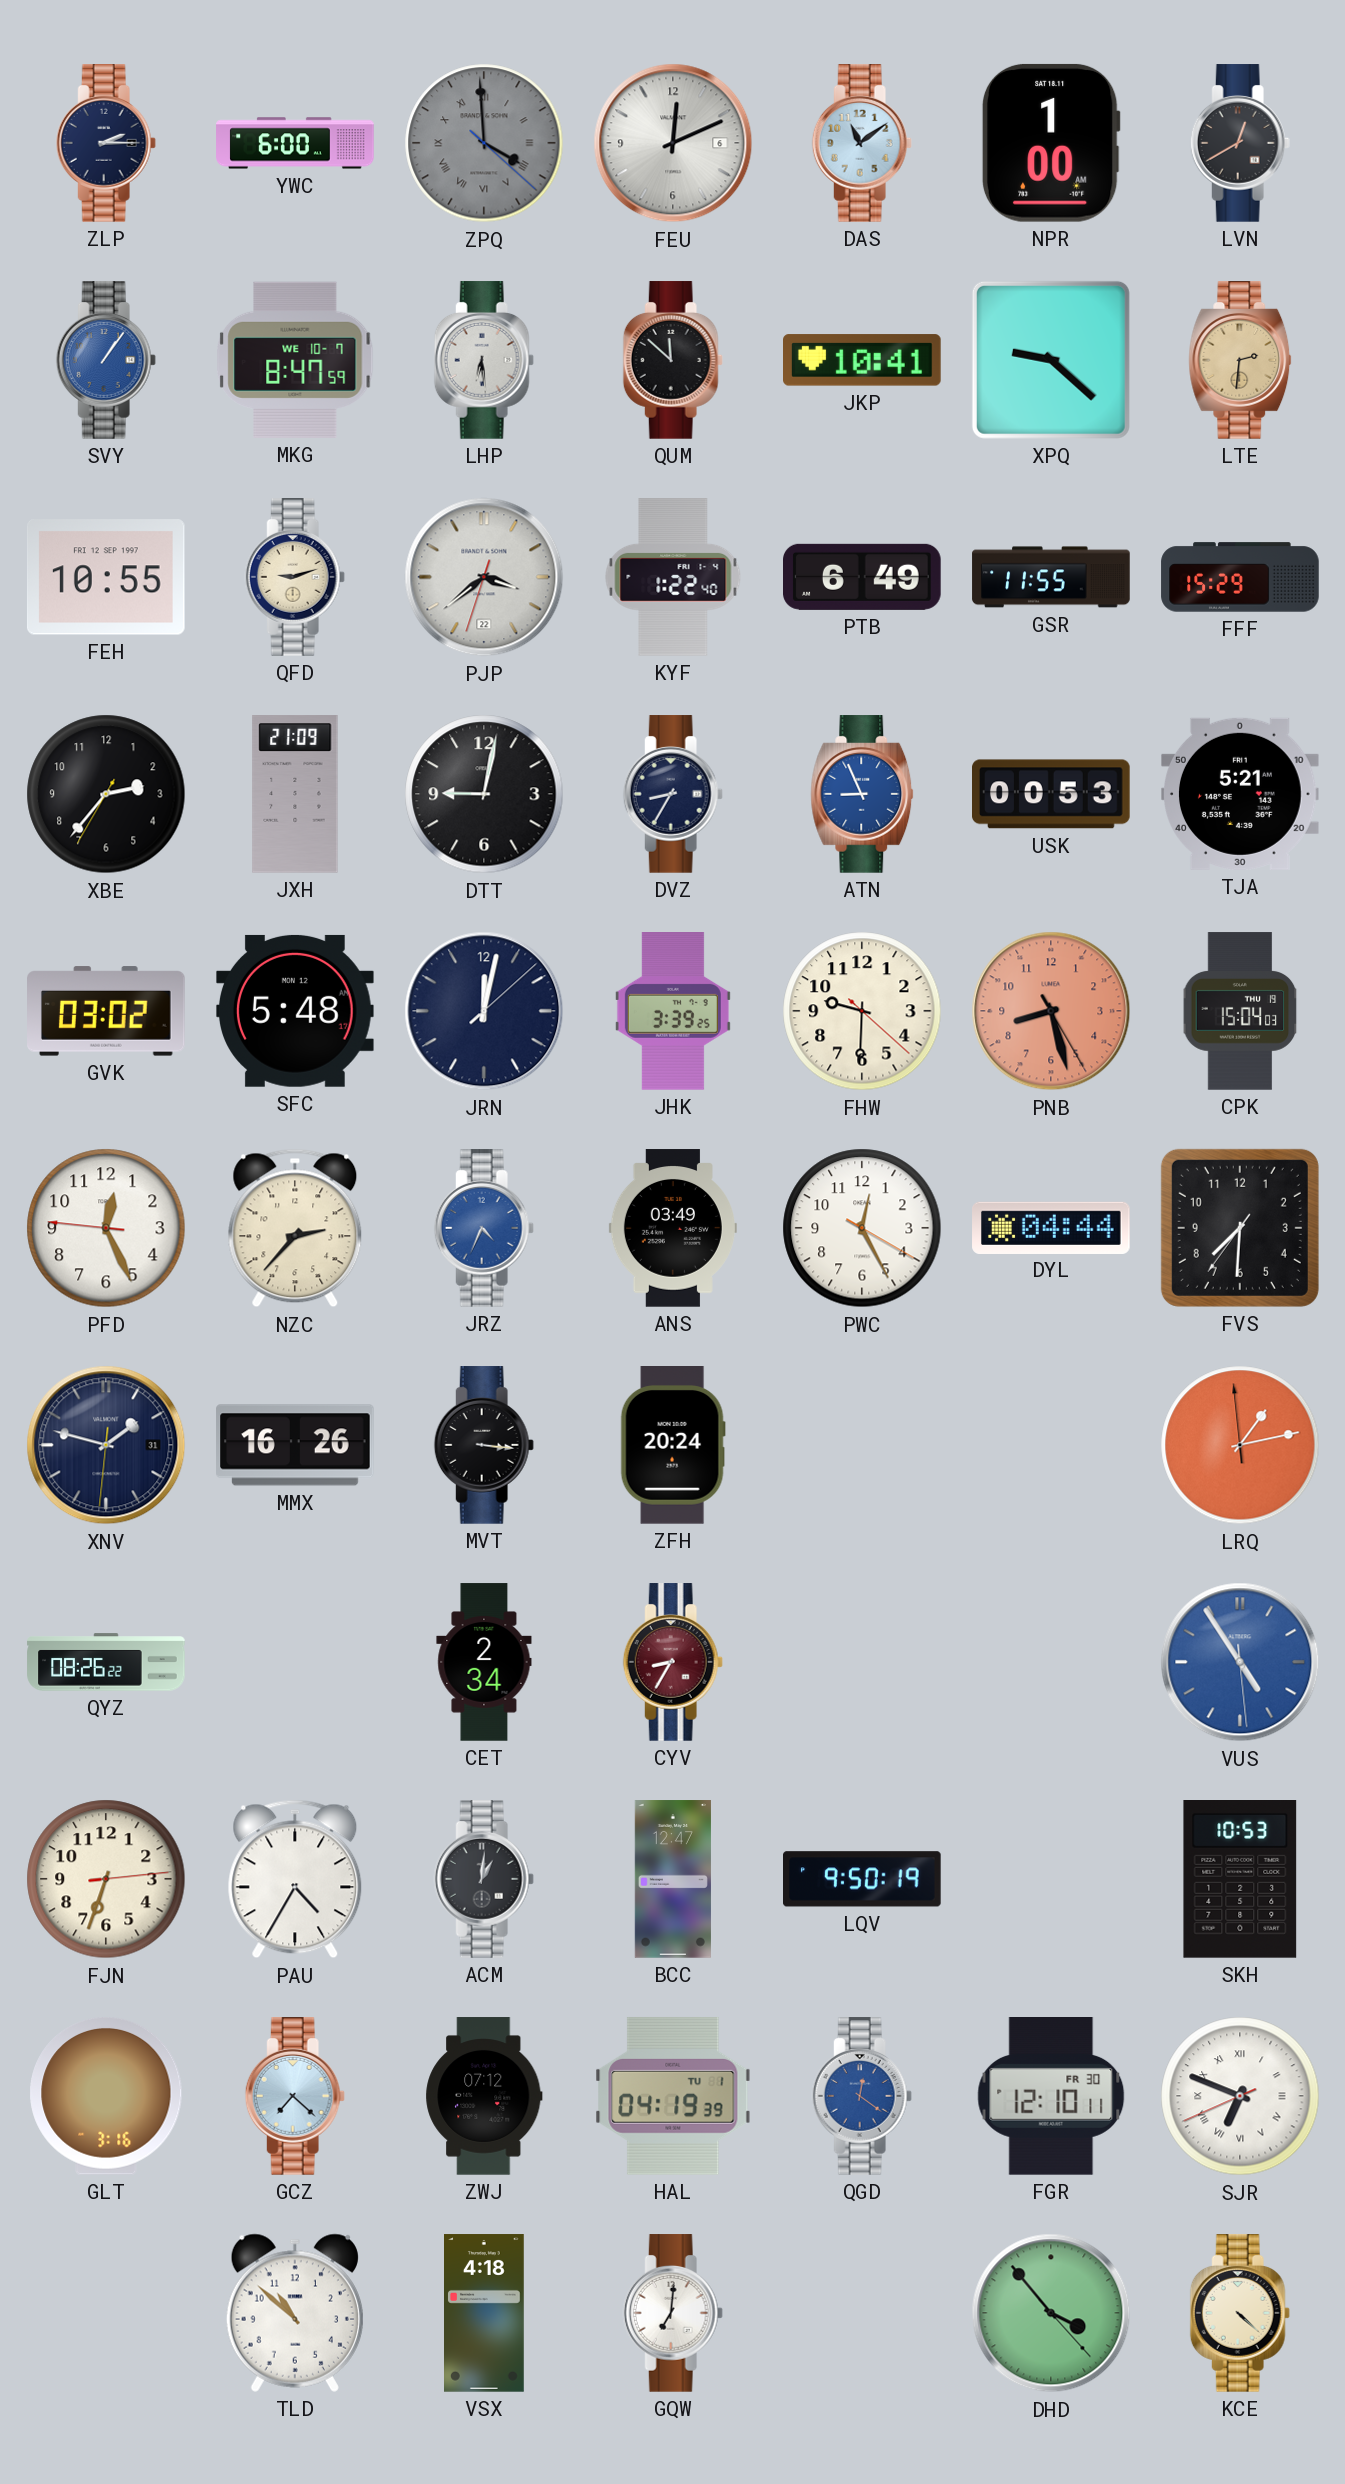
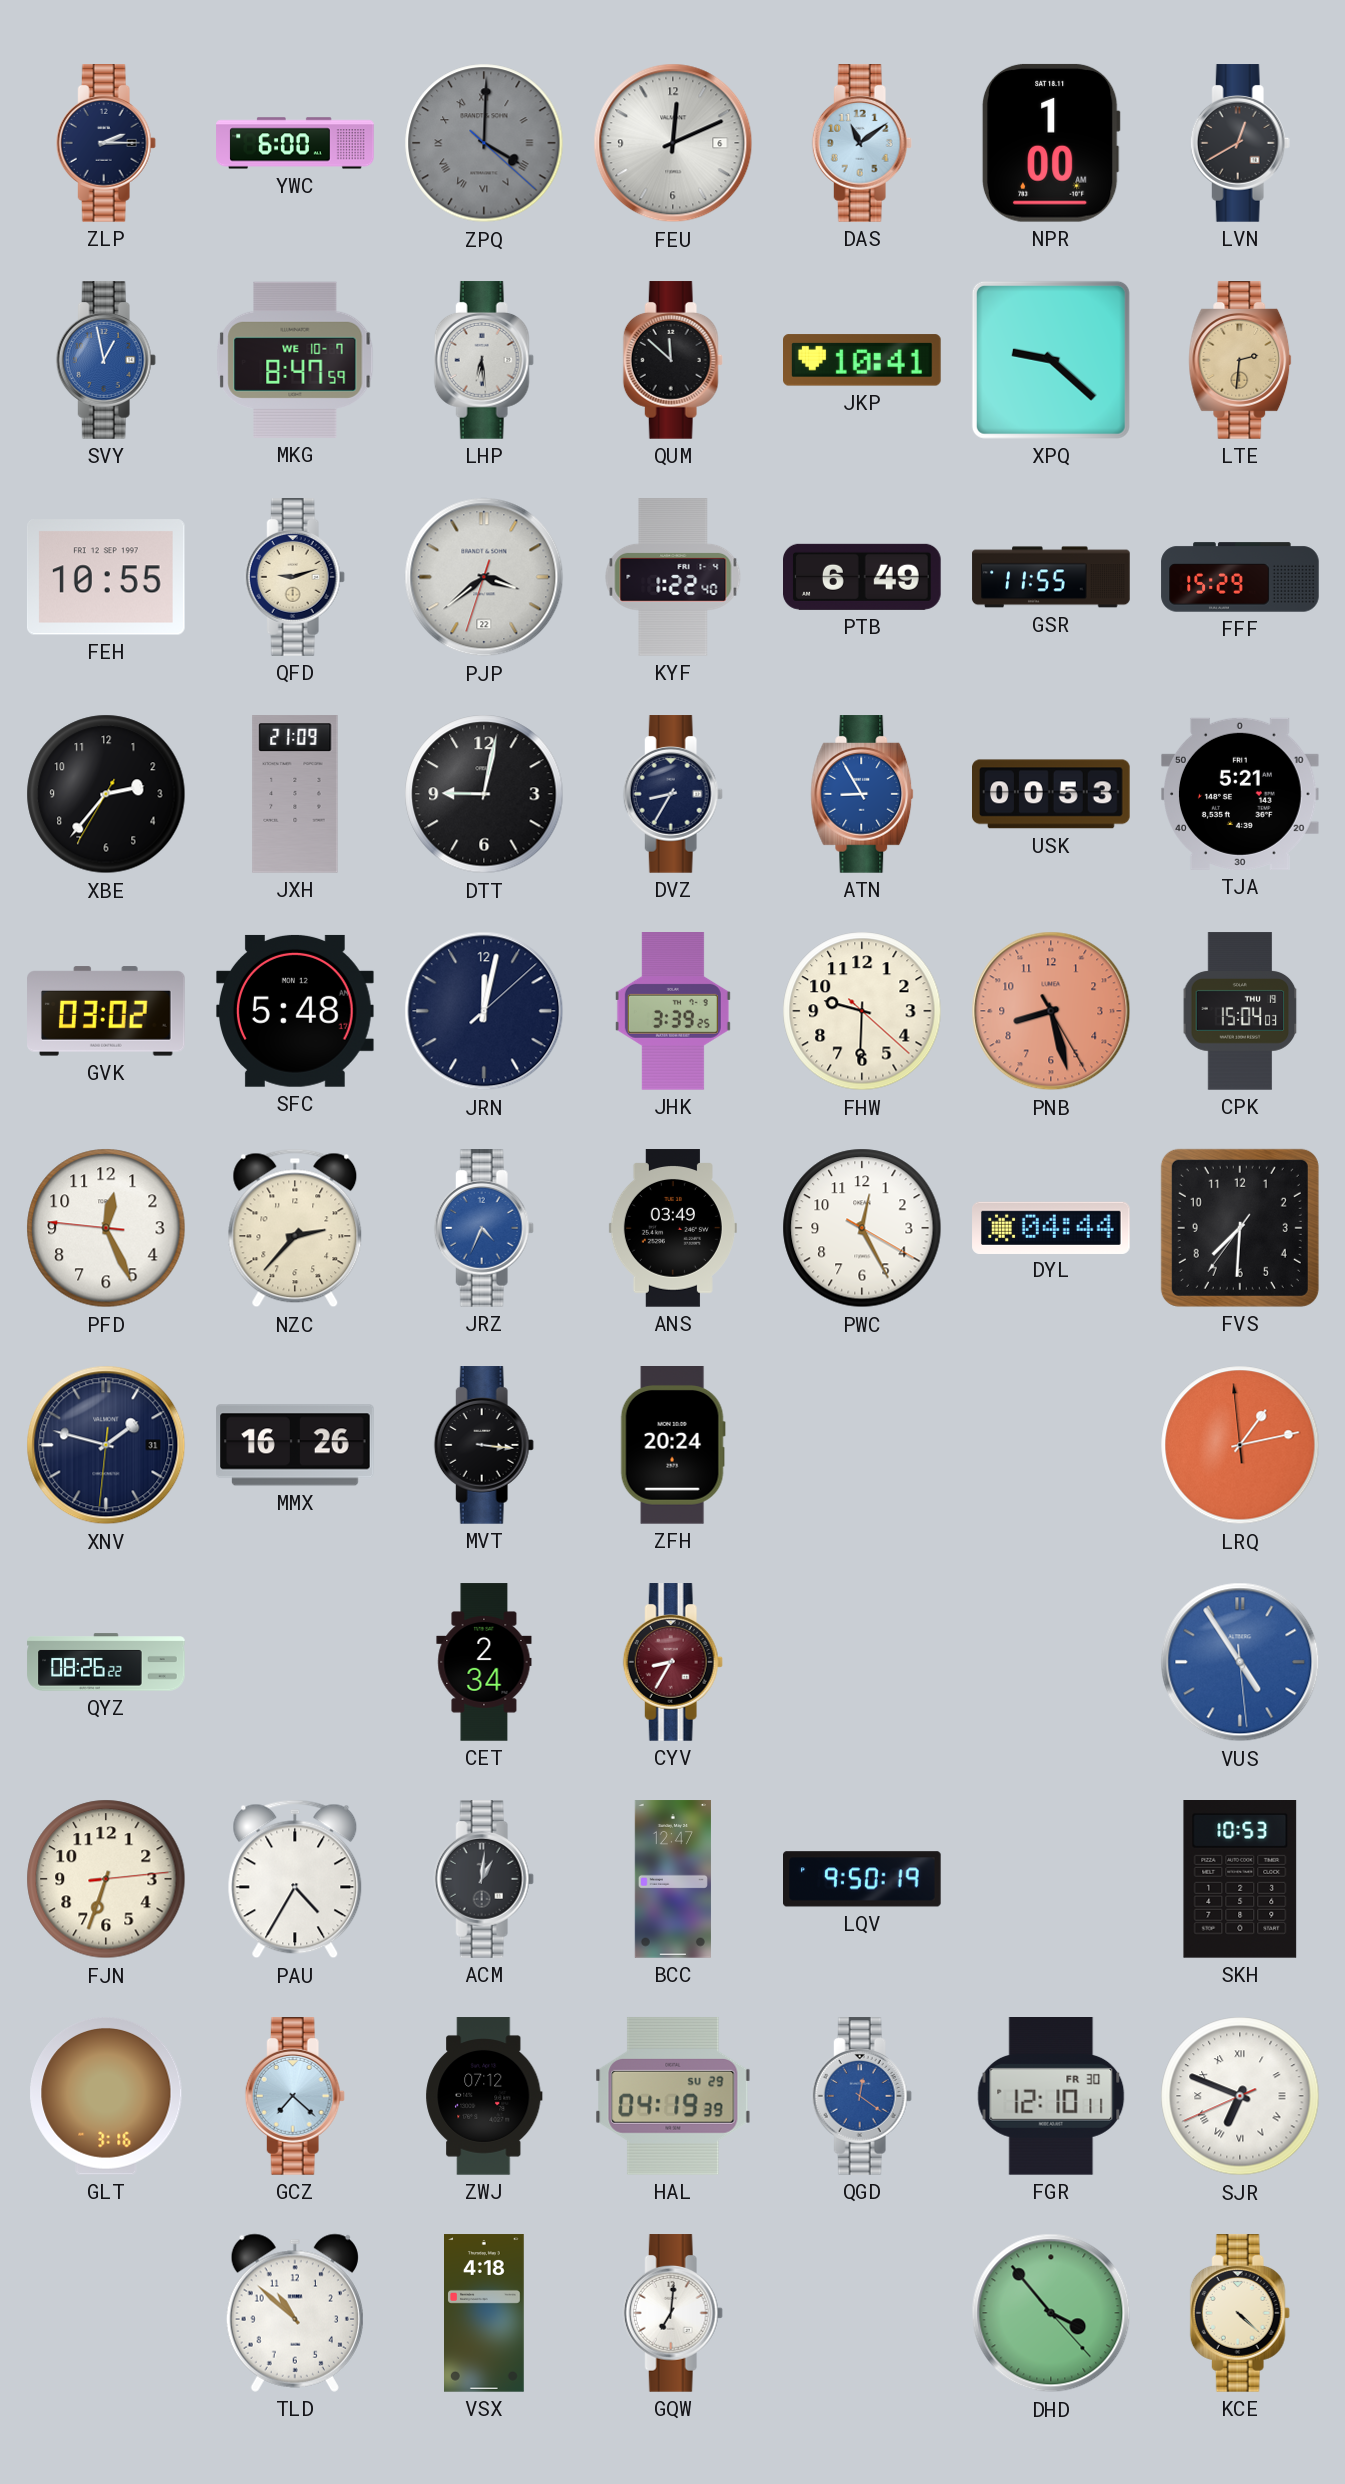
ZPQ: 3:59 -> 4:00 (484, 143)
SVY: 1:06 -> 12:58 (106, 360)
ATN: 8:56 -> 8:55 (862, 794)
HAL date: TU 1 -> SU 29 (673, 2096)
